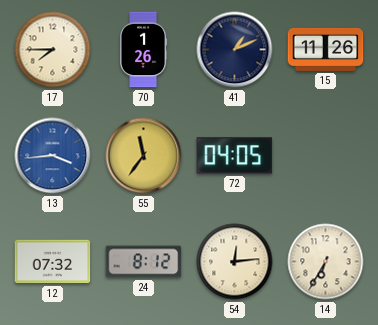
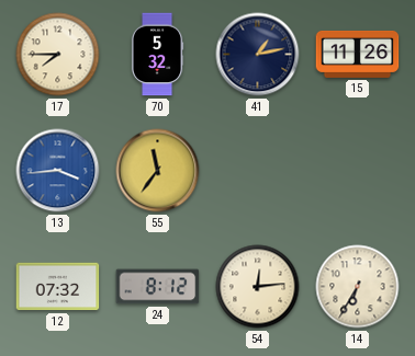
70: 1:26 -> 5:32 (157, 55)
41: 1:11 -> 1:13 (258, 55)
72: 04:05 -> none (235, 156)
